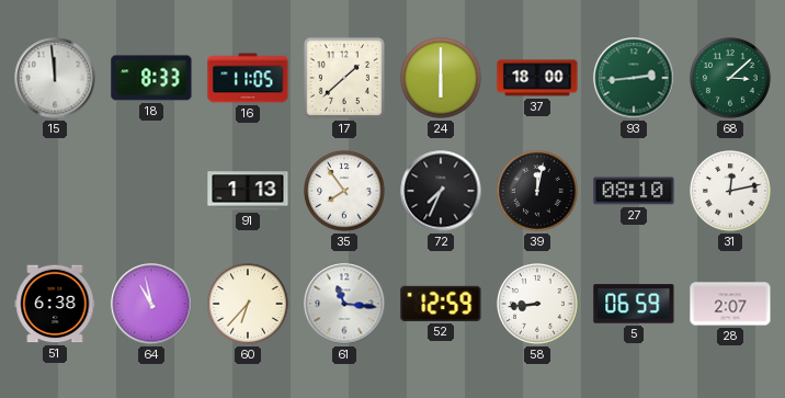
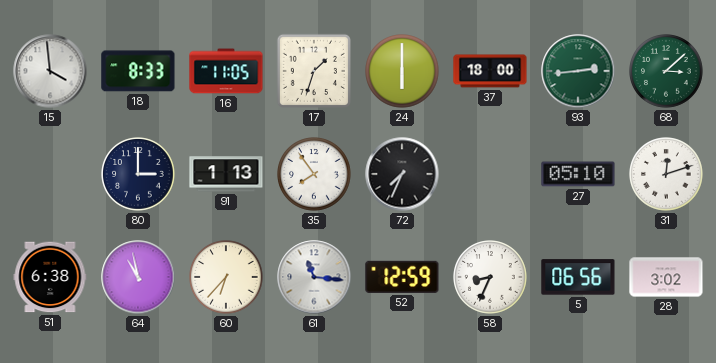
15: 11:59 -> 3:59 (50, 71)
17: 1:38 -> 1:33 (314, 71)
80: none -> 3:00 (138, 174)
39: 12:02 -> none (537, 191)
27: 08:10 -> 05:10 (578, 174)
31: 12:13 -> 12:12 (666, 174)
58: 8:44 -> 8:34 (490, 277)
5: 06:59 -> 06:56 (578, 277)
28: 2:07 -> 3:02 (666, 277)
